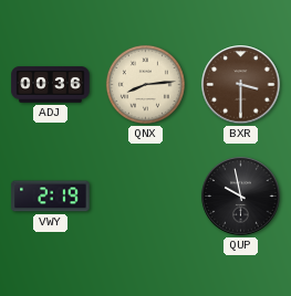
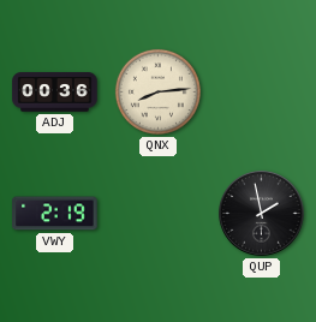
BXR: 3:30 -> none (241, 85)
QUP: 9:58 -> 1:58 (262, 214)
